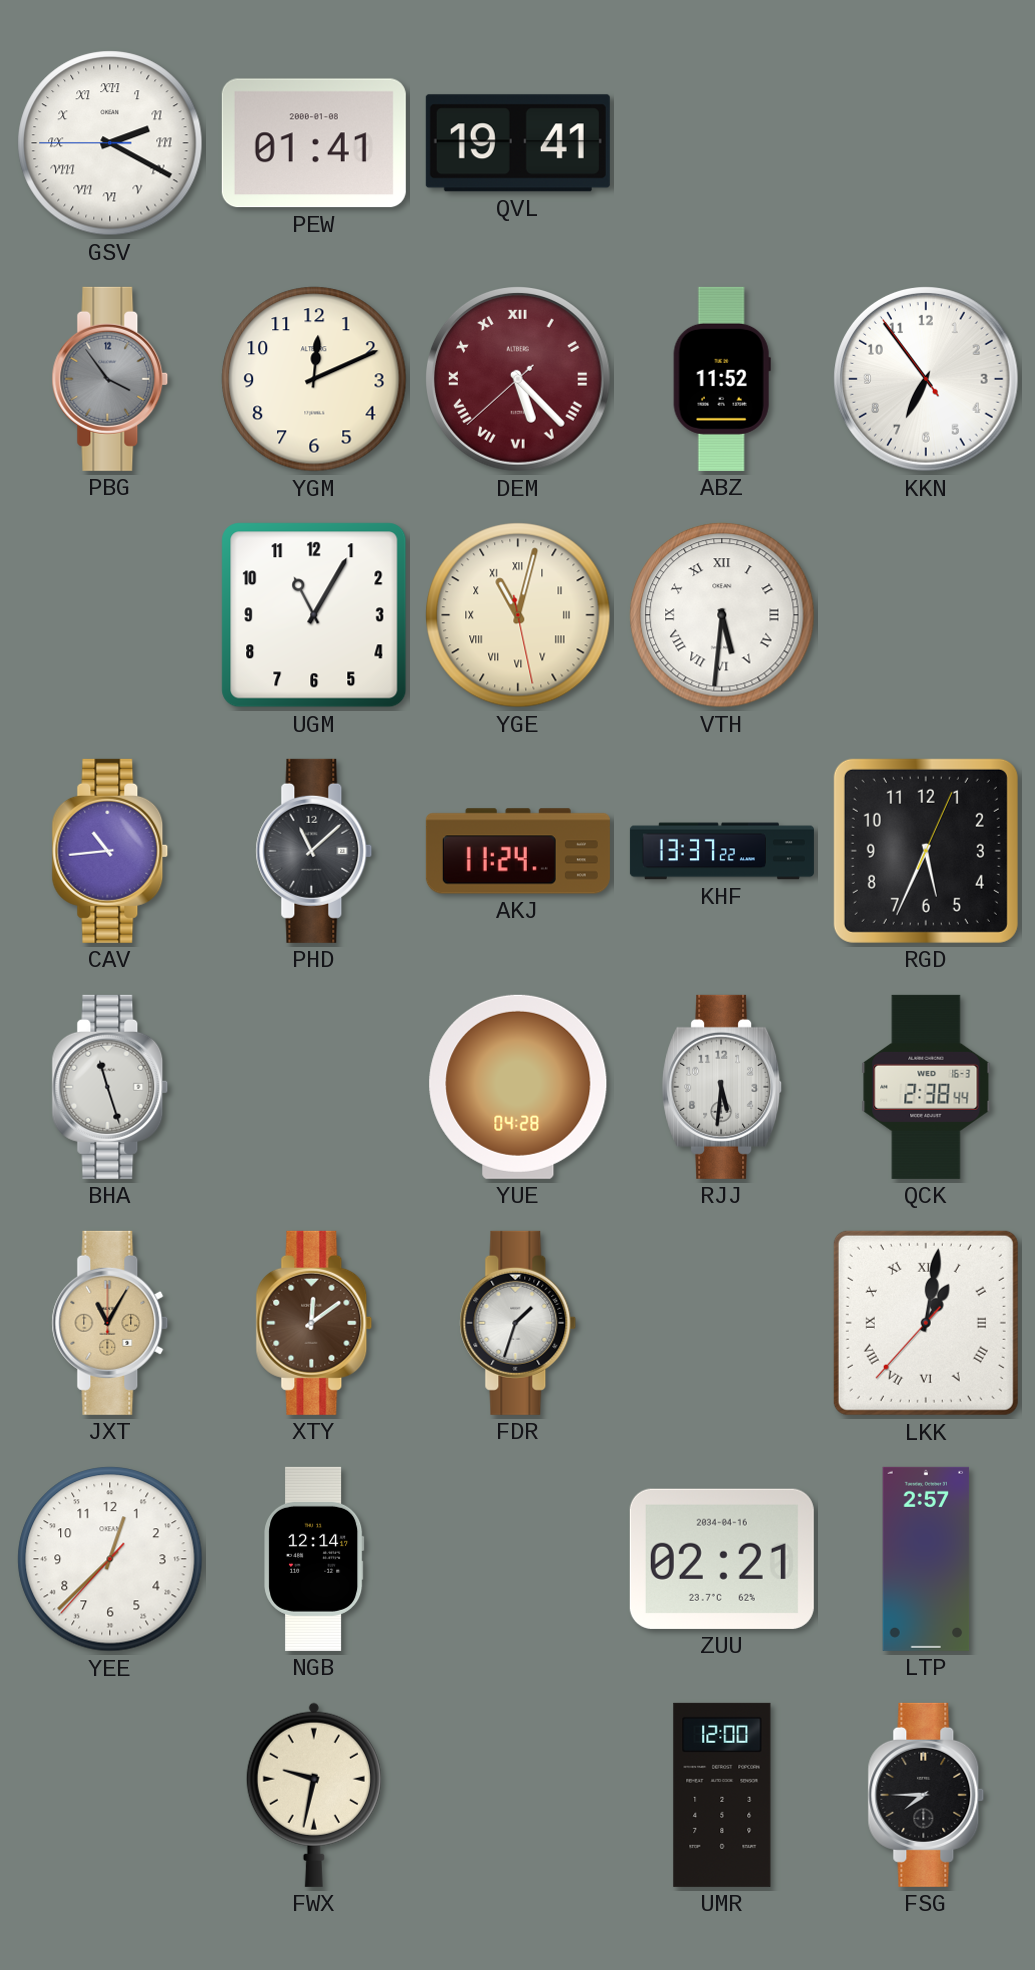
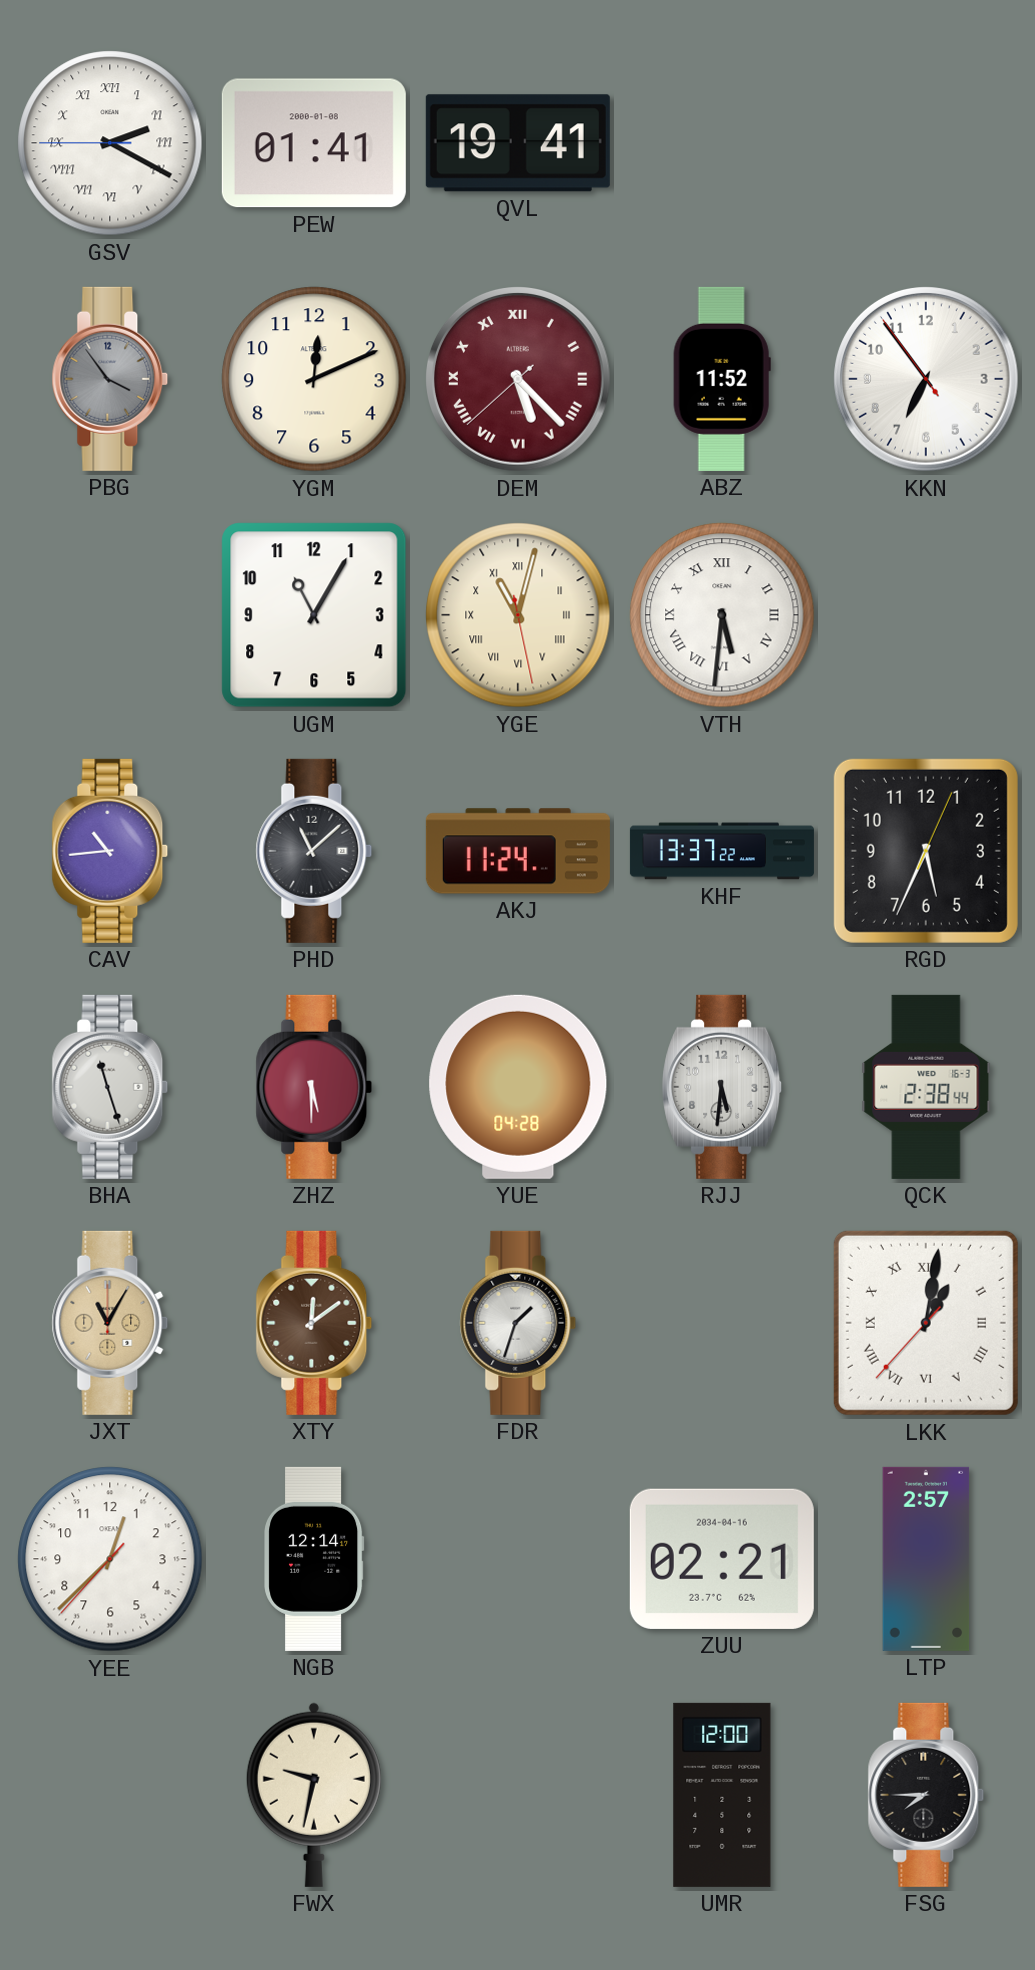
ZHZ: none -> 5:30 (314, 1087)
